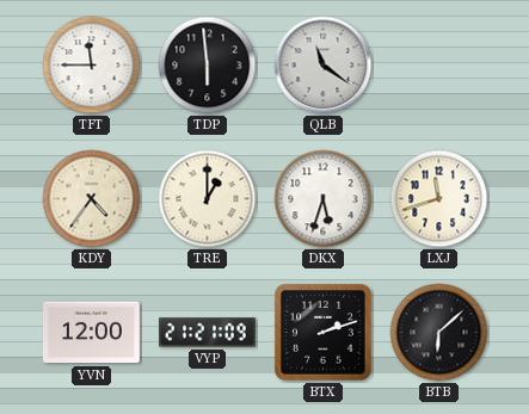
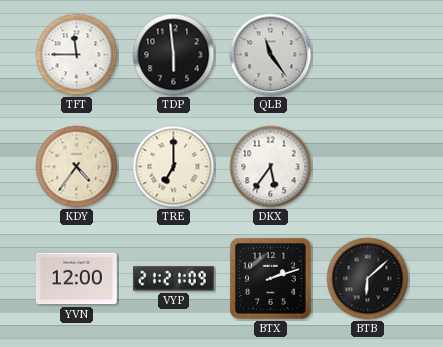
QLB: 11:21 -> 11:24 (271, 55)
TRE: 1:00 -> 7:00 (174, 167)
DKX: 5:33 -> 5:36 (271, 167)
LXJ: 11:42 -> none (439, 199)
